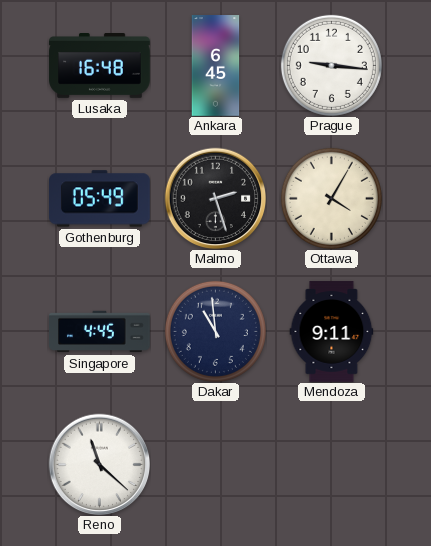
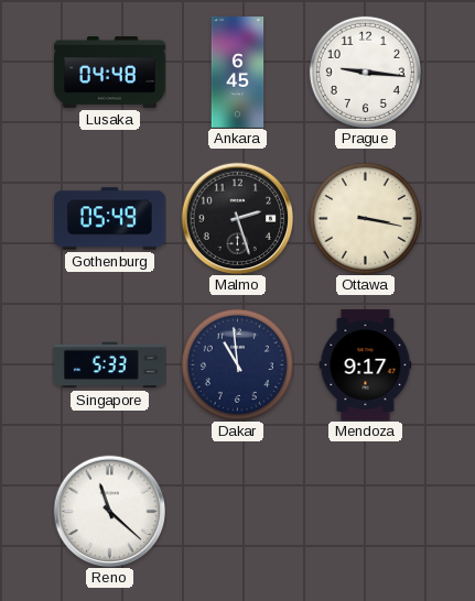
Lusaka: 16:48 -> 04:48 (110, 73)
Ottawa: 4:05 -> 3:17 (365, 218)
Singapore: 4:45 -> 5:33 (110, 365)
Mendoza: 9:11 -> 9:17 (366, 365)
